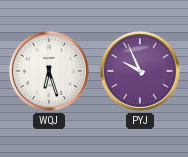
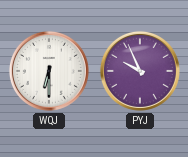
WQJ: 6:27 -> 6:30 (49, 71)
